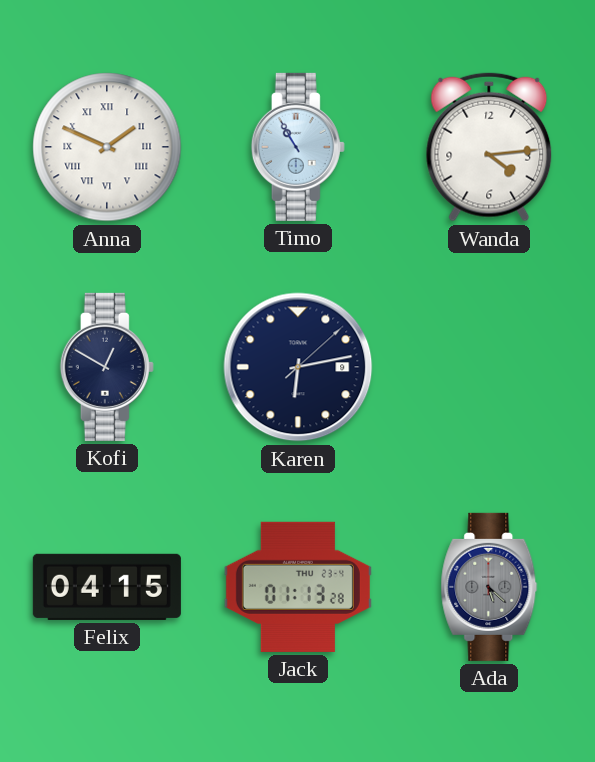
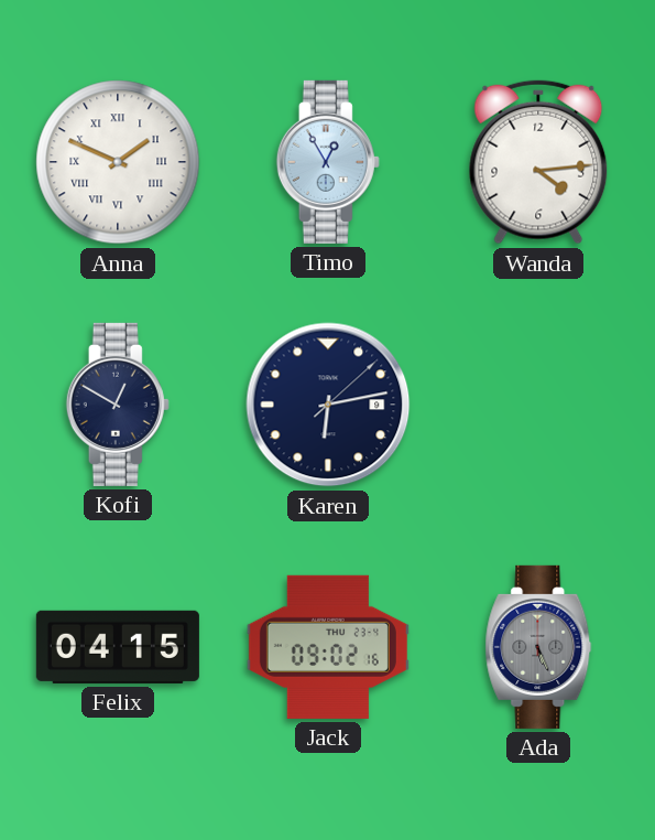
Timo: 10:55 -> 12:55 (328, 162)
Jack: 01:13 -> 09:02 (328, 647)
Ada: 5:22 -> 5:26 (538, 647)
